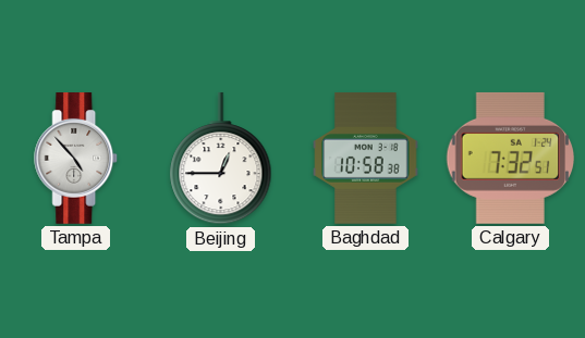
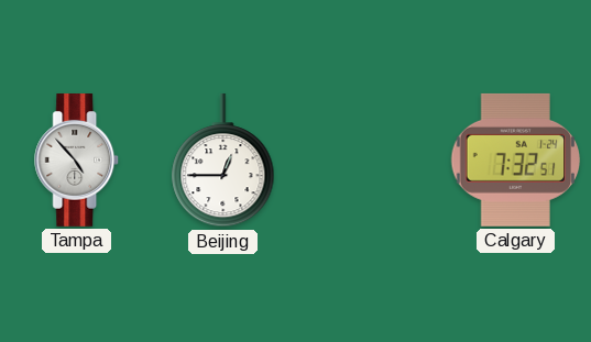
Baghdad: 10:58 -> none (366, 159)
